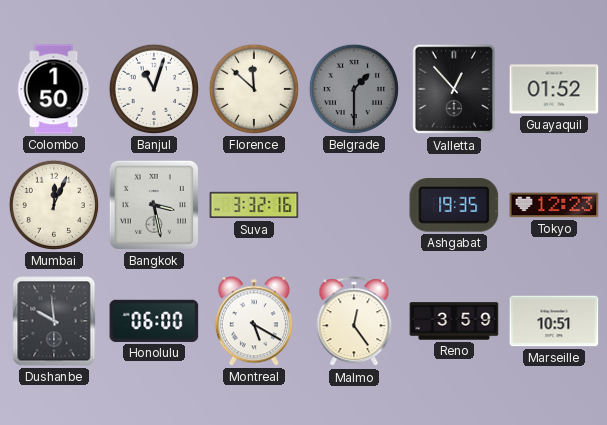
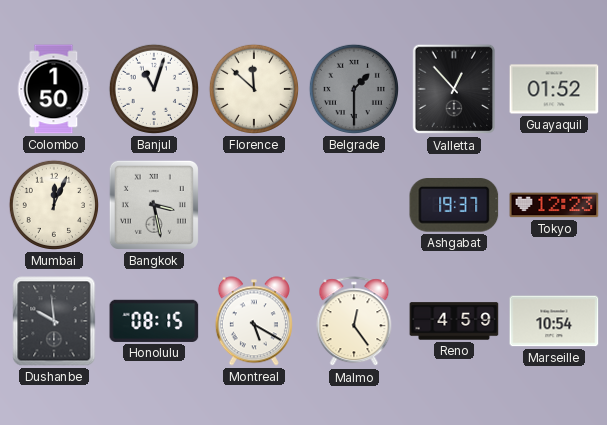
Suva: 3:32 -> none (254, 205)
Ashgabat: 19:35 -> 19:37 (454, 206)
Honolulu: 06:00 -> 08:15 (154, 321)
Reno: 3:59 -> 4:59 (454, 321)
Marseille: 10:51 -> 10:54 (554, 321)
